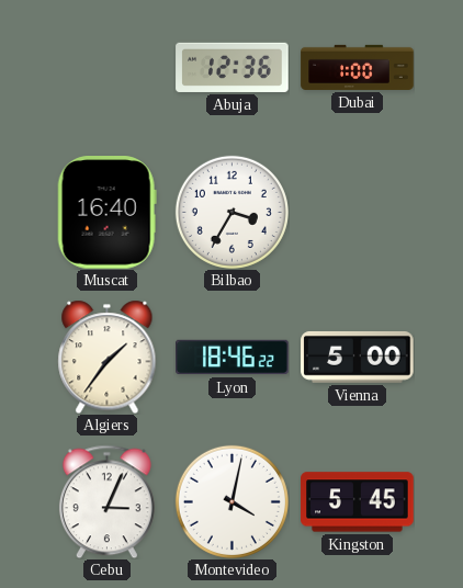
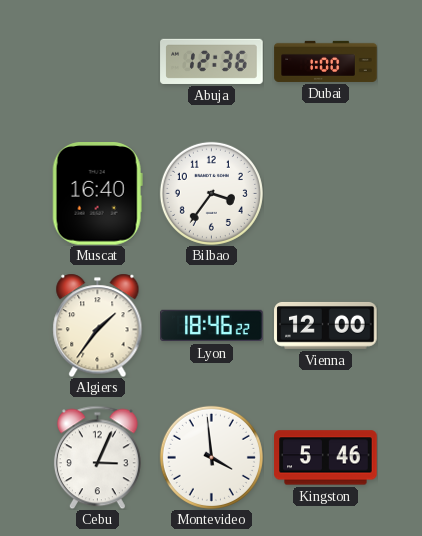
Bilbao: 3:35 -> 3:36 (211, 193)
Vienna: 5:00 -> 12:00 (326, 325)
Montevideo: 4:02 -> 3:59 (211, 457)
Kingston: 5:45 -> 5:46 (326, 458)
